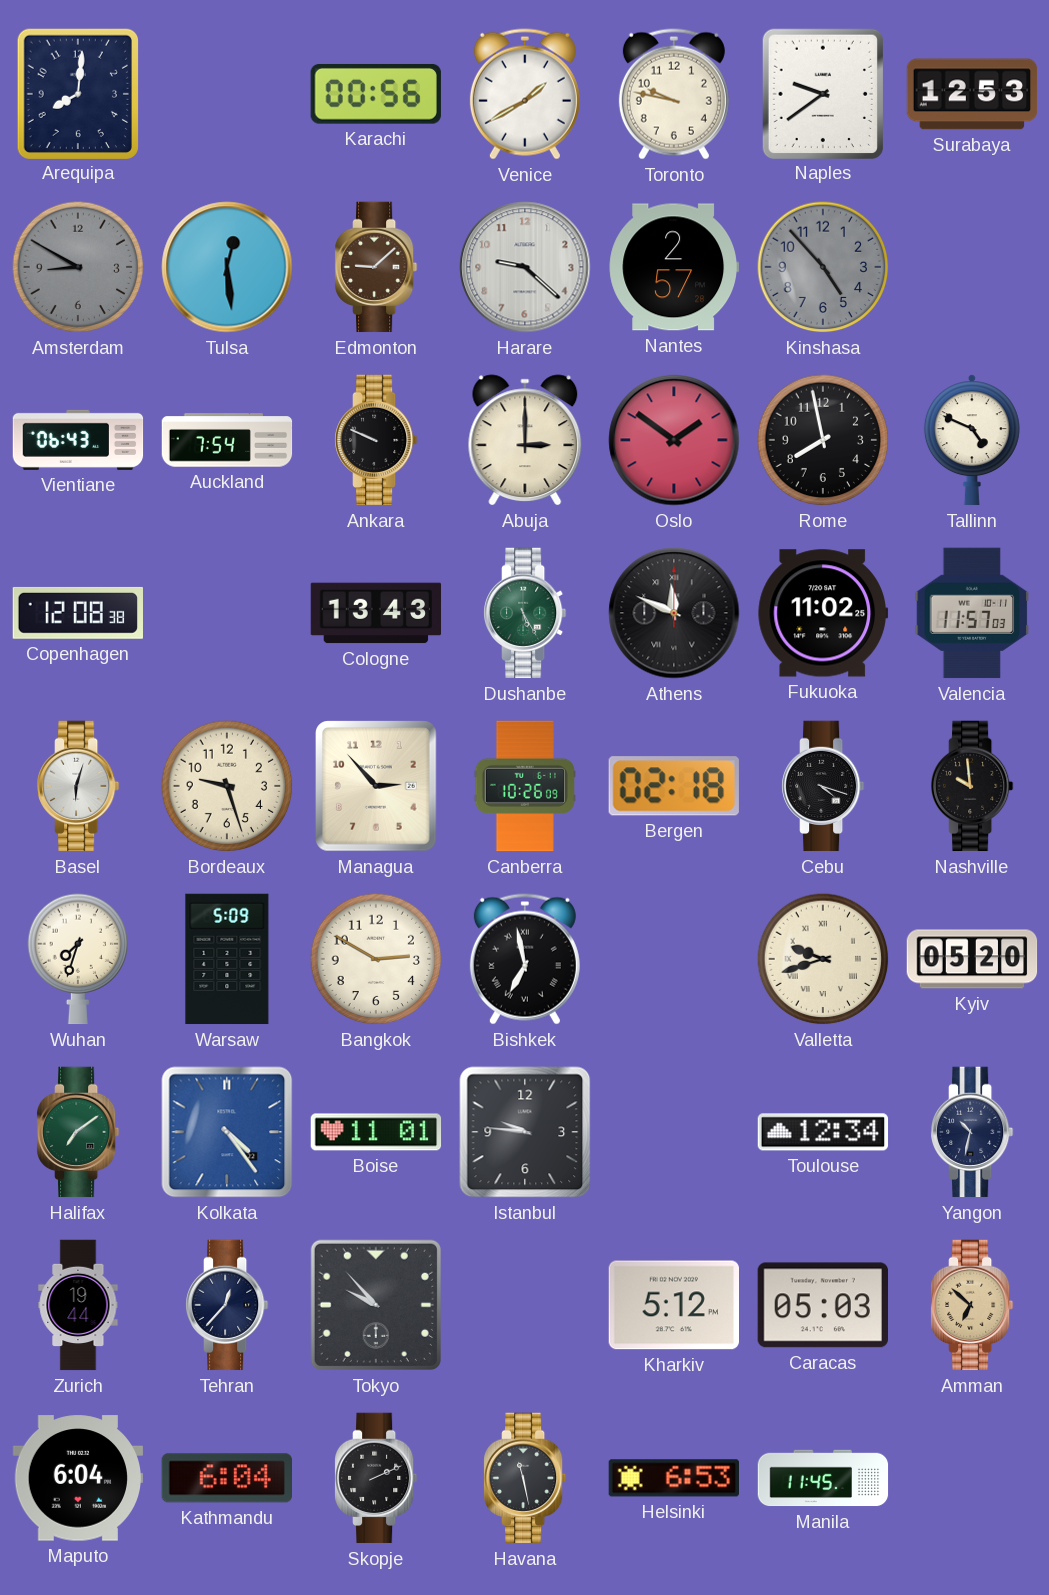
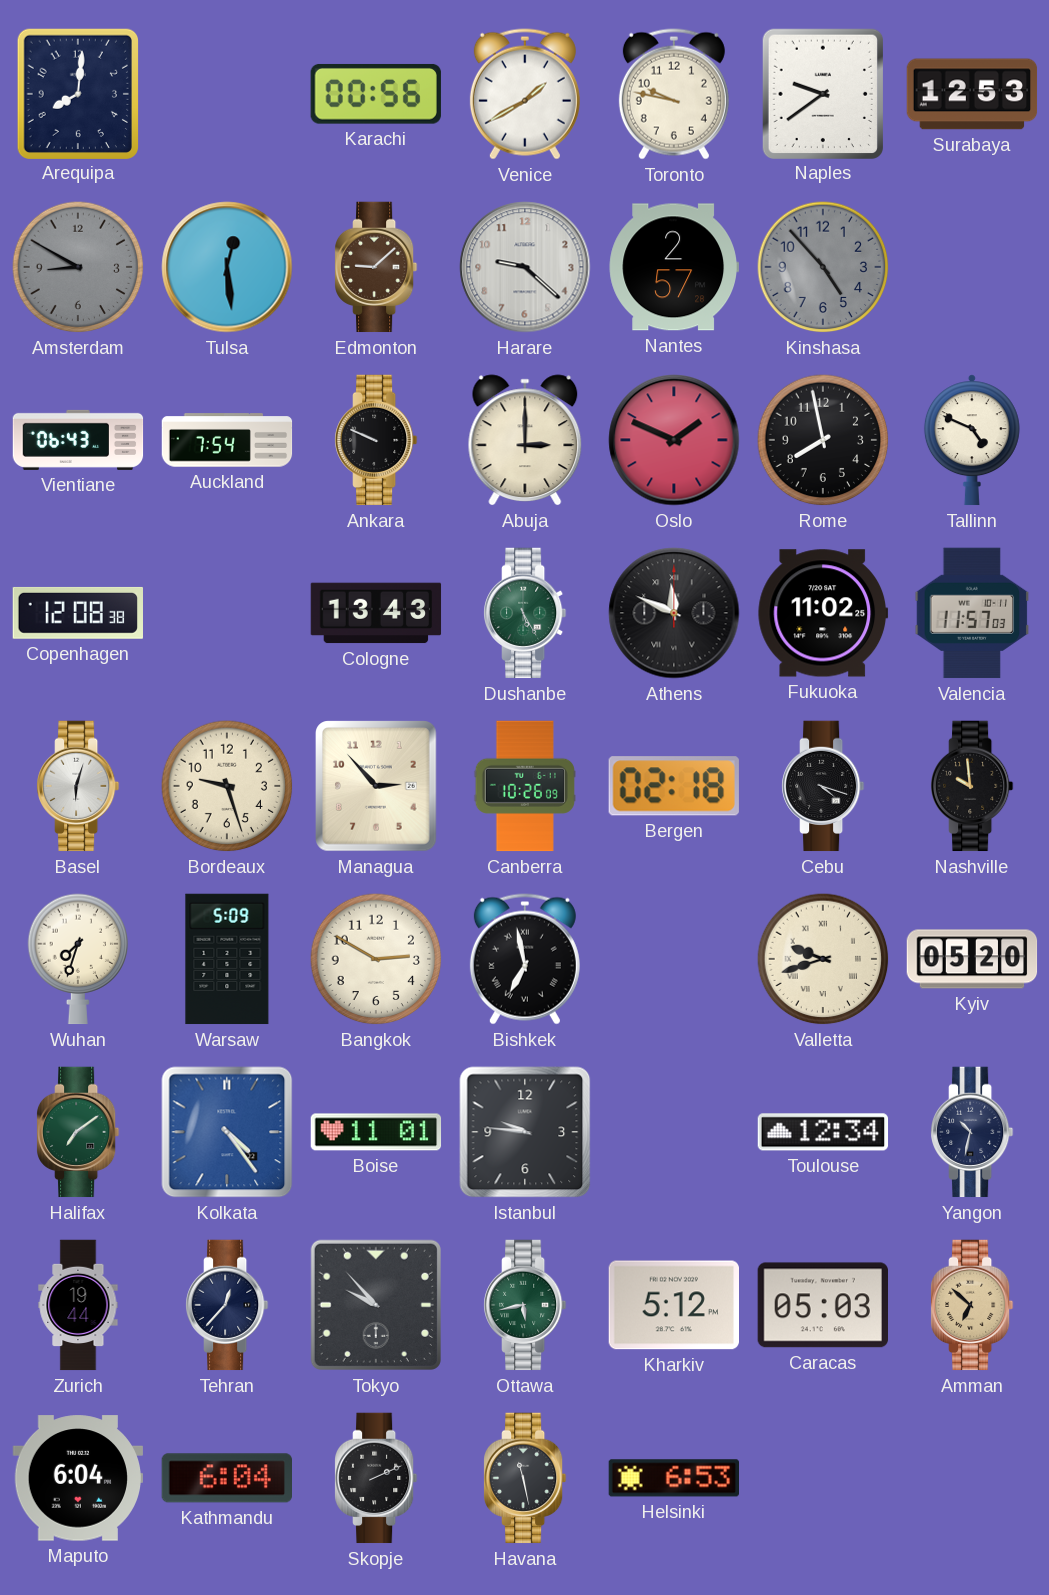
Oslo: 1:51 -> 1:49 (674, 440)
Ottawa: none -> 5:43 (526, 1305)
Manila: 11:45 -> none (823, 1478)
